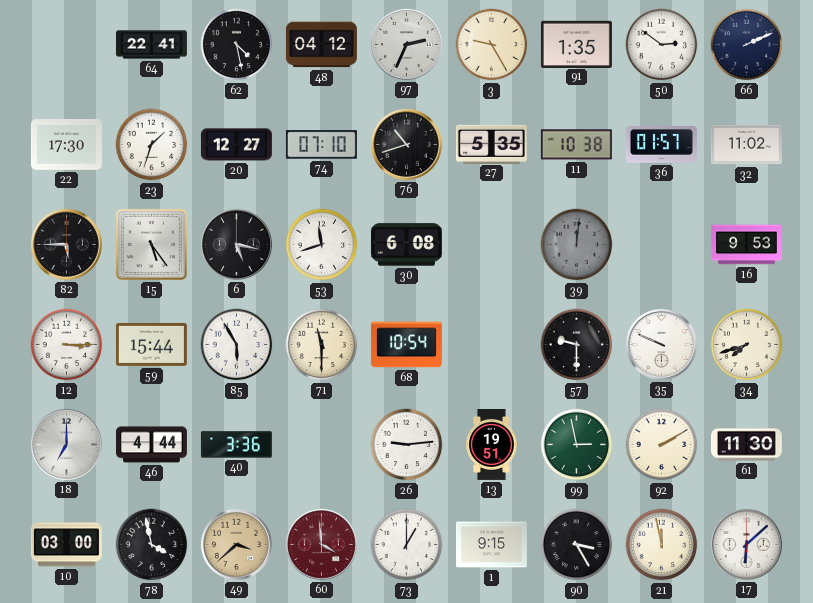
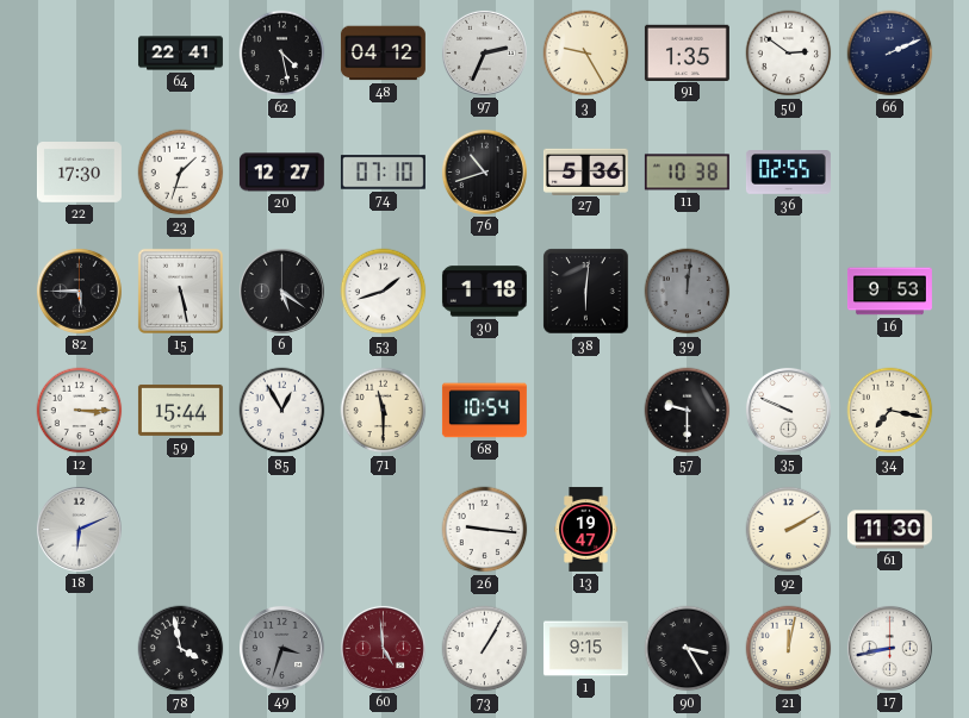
27: 5:35 -> 5:36 (585, 171)
36: 01:57 -> 02:55 (788, 173)
32: 11:02 -> none (746, 145)
15: 5:24 -> 5:28 (180, 291)
6: 5:17 -> 5:21 (281, 291)
53: 11:42 -> 1:42 (384, 292)
30: 6:08 -> 1:18 (484, 292)
38: none -> 6:01 (586, 292)
85: 5:55 -> 12:55 (282, 411)
34: 7:42 -> 7:17 (890, 411)
18: 7:00 -> 6:11 (79, 529)
46: 4:44 -> none (151, 445)
40: 3:36 -> none (236, 445)
26: 9:14 -> 9:16 (485, 530)
13: 19:51 -> 19:47 (586, 529)
99: 2:58 -> none (577, 445)
10: 03:00 -> none (66, 545)
49: 3:38 -> 3:33 (281, 648)
49 dial: champagne -> grey (281, 648)
60: 3:59 -> 4:59 (383, 648)
73: 1:00 -> 1:05 (485, 649)
21: 11:58 -> 12:02 (789, 649)
17: 6:08 -> 8:43 (889, 648)
